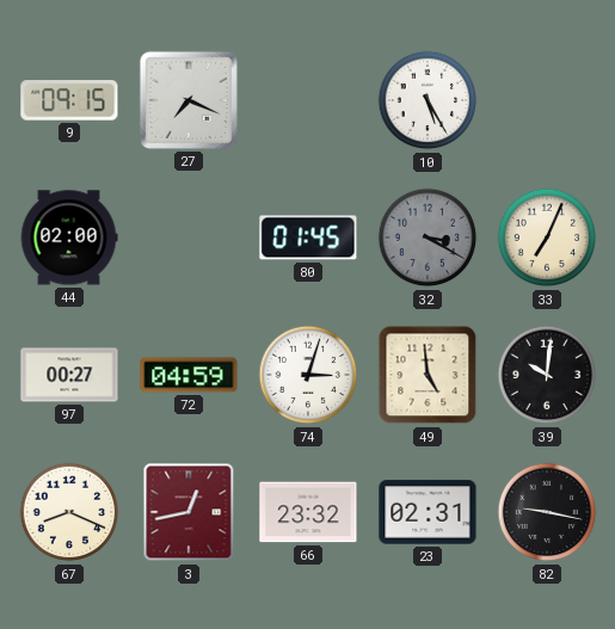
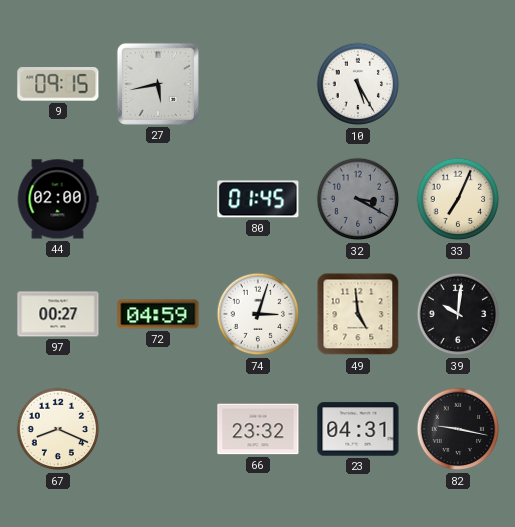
27: 7:19 -> 5:43 (158, 84)
3: 12:43 -> none (189, 512)
23: 02:31 -> 04:31 (358, 429)
